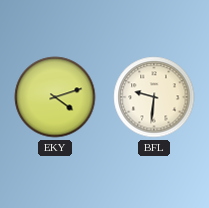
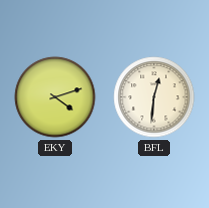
BFL: 9:31 -> 12:31 (154, 97)
